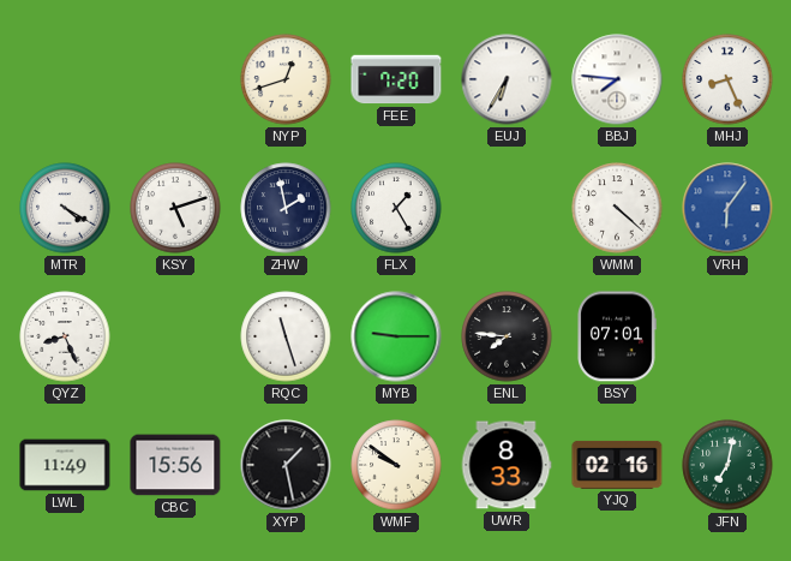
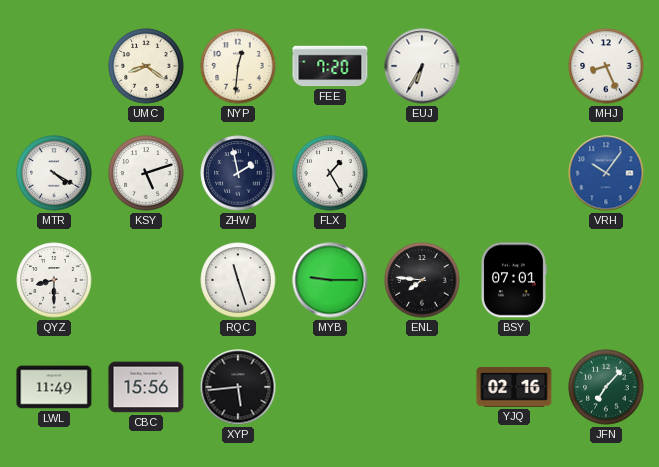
UMC: none -> 8:21 (146, 66)
NYP: 12:42 -> 12:31 (238, 66)
BBJ: 7:46 -> none (617, 79)
WMM: 4:22 -> none (617, 208)
VRH: 6:06 -> 10:06 (606, 173)
QYZ: 8:26 -> 8:30 (54, 280)
XYP: 1:28 -> 5:44 (238, 387)
WMF: 9:51 -> none (396, 465)
UWR: 8:33 -> none (507, 465)
JFN: 7:02 -> 7:07 (606, 387)
